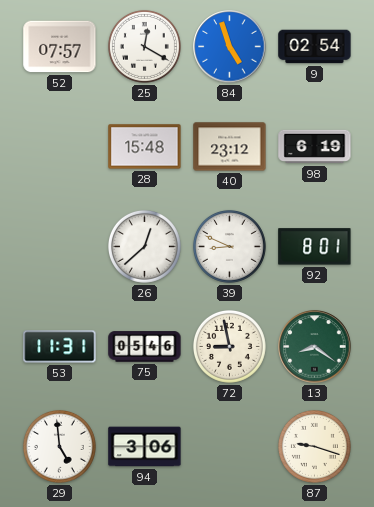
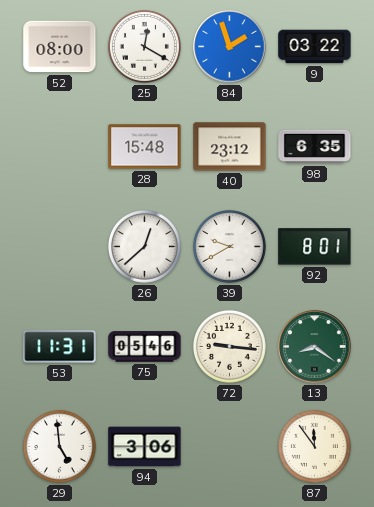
52: 07:57 -> 08:00 (60, 47)
84: 4:57 -> 1:57 (230, 47)
9: 02:54 -> 03:22 (315, 47)
98: 6:19 -> 6:35 (315, 147)
39: 8:49 -> 9:40 (229, 246)
72: 8:58 -> 9:16 (229, 346)
87: 9:18 -> 11:54 (314, 446)
